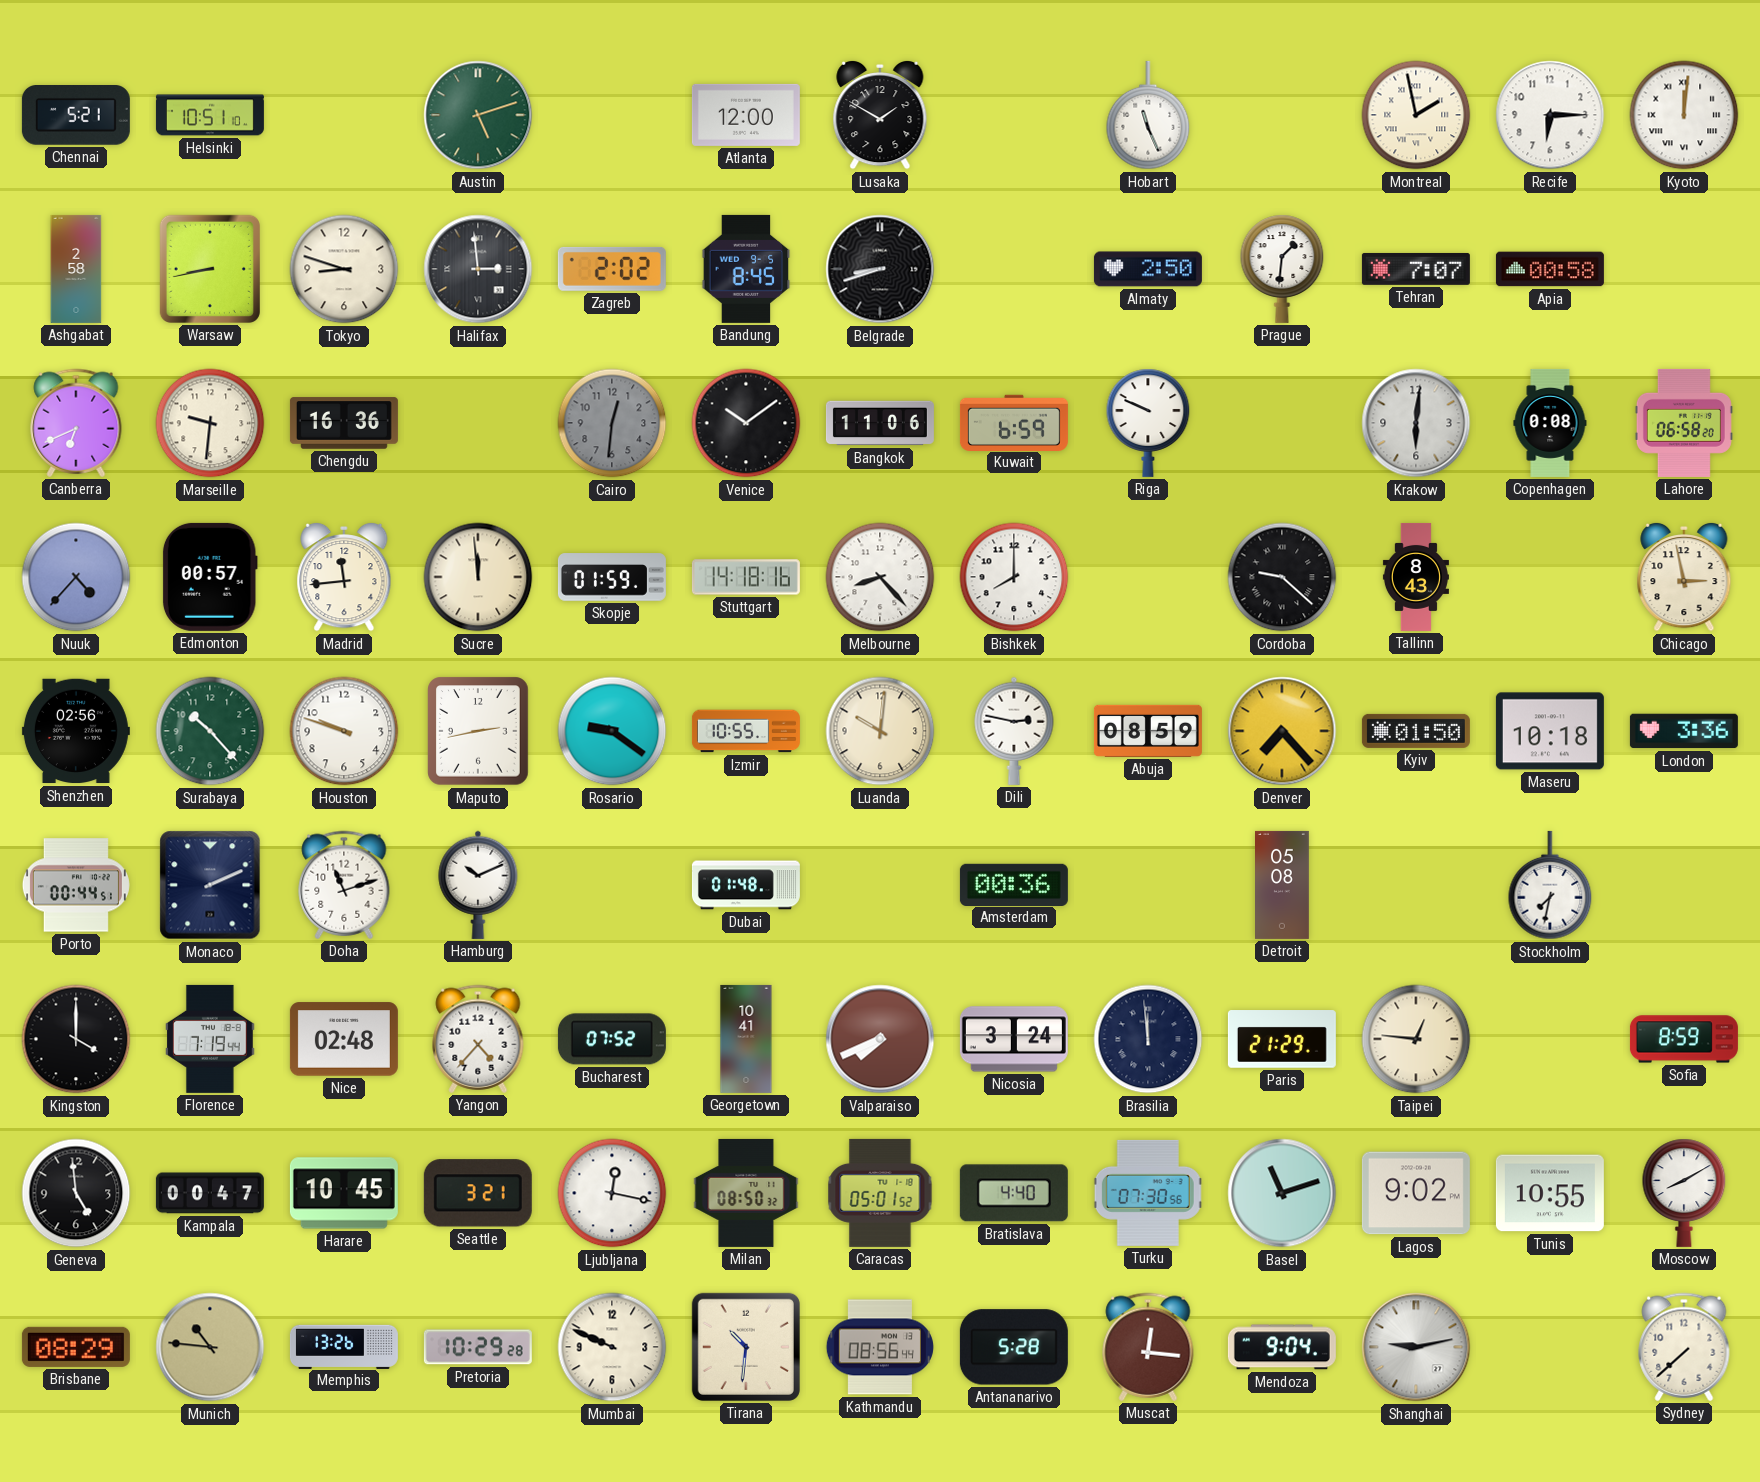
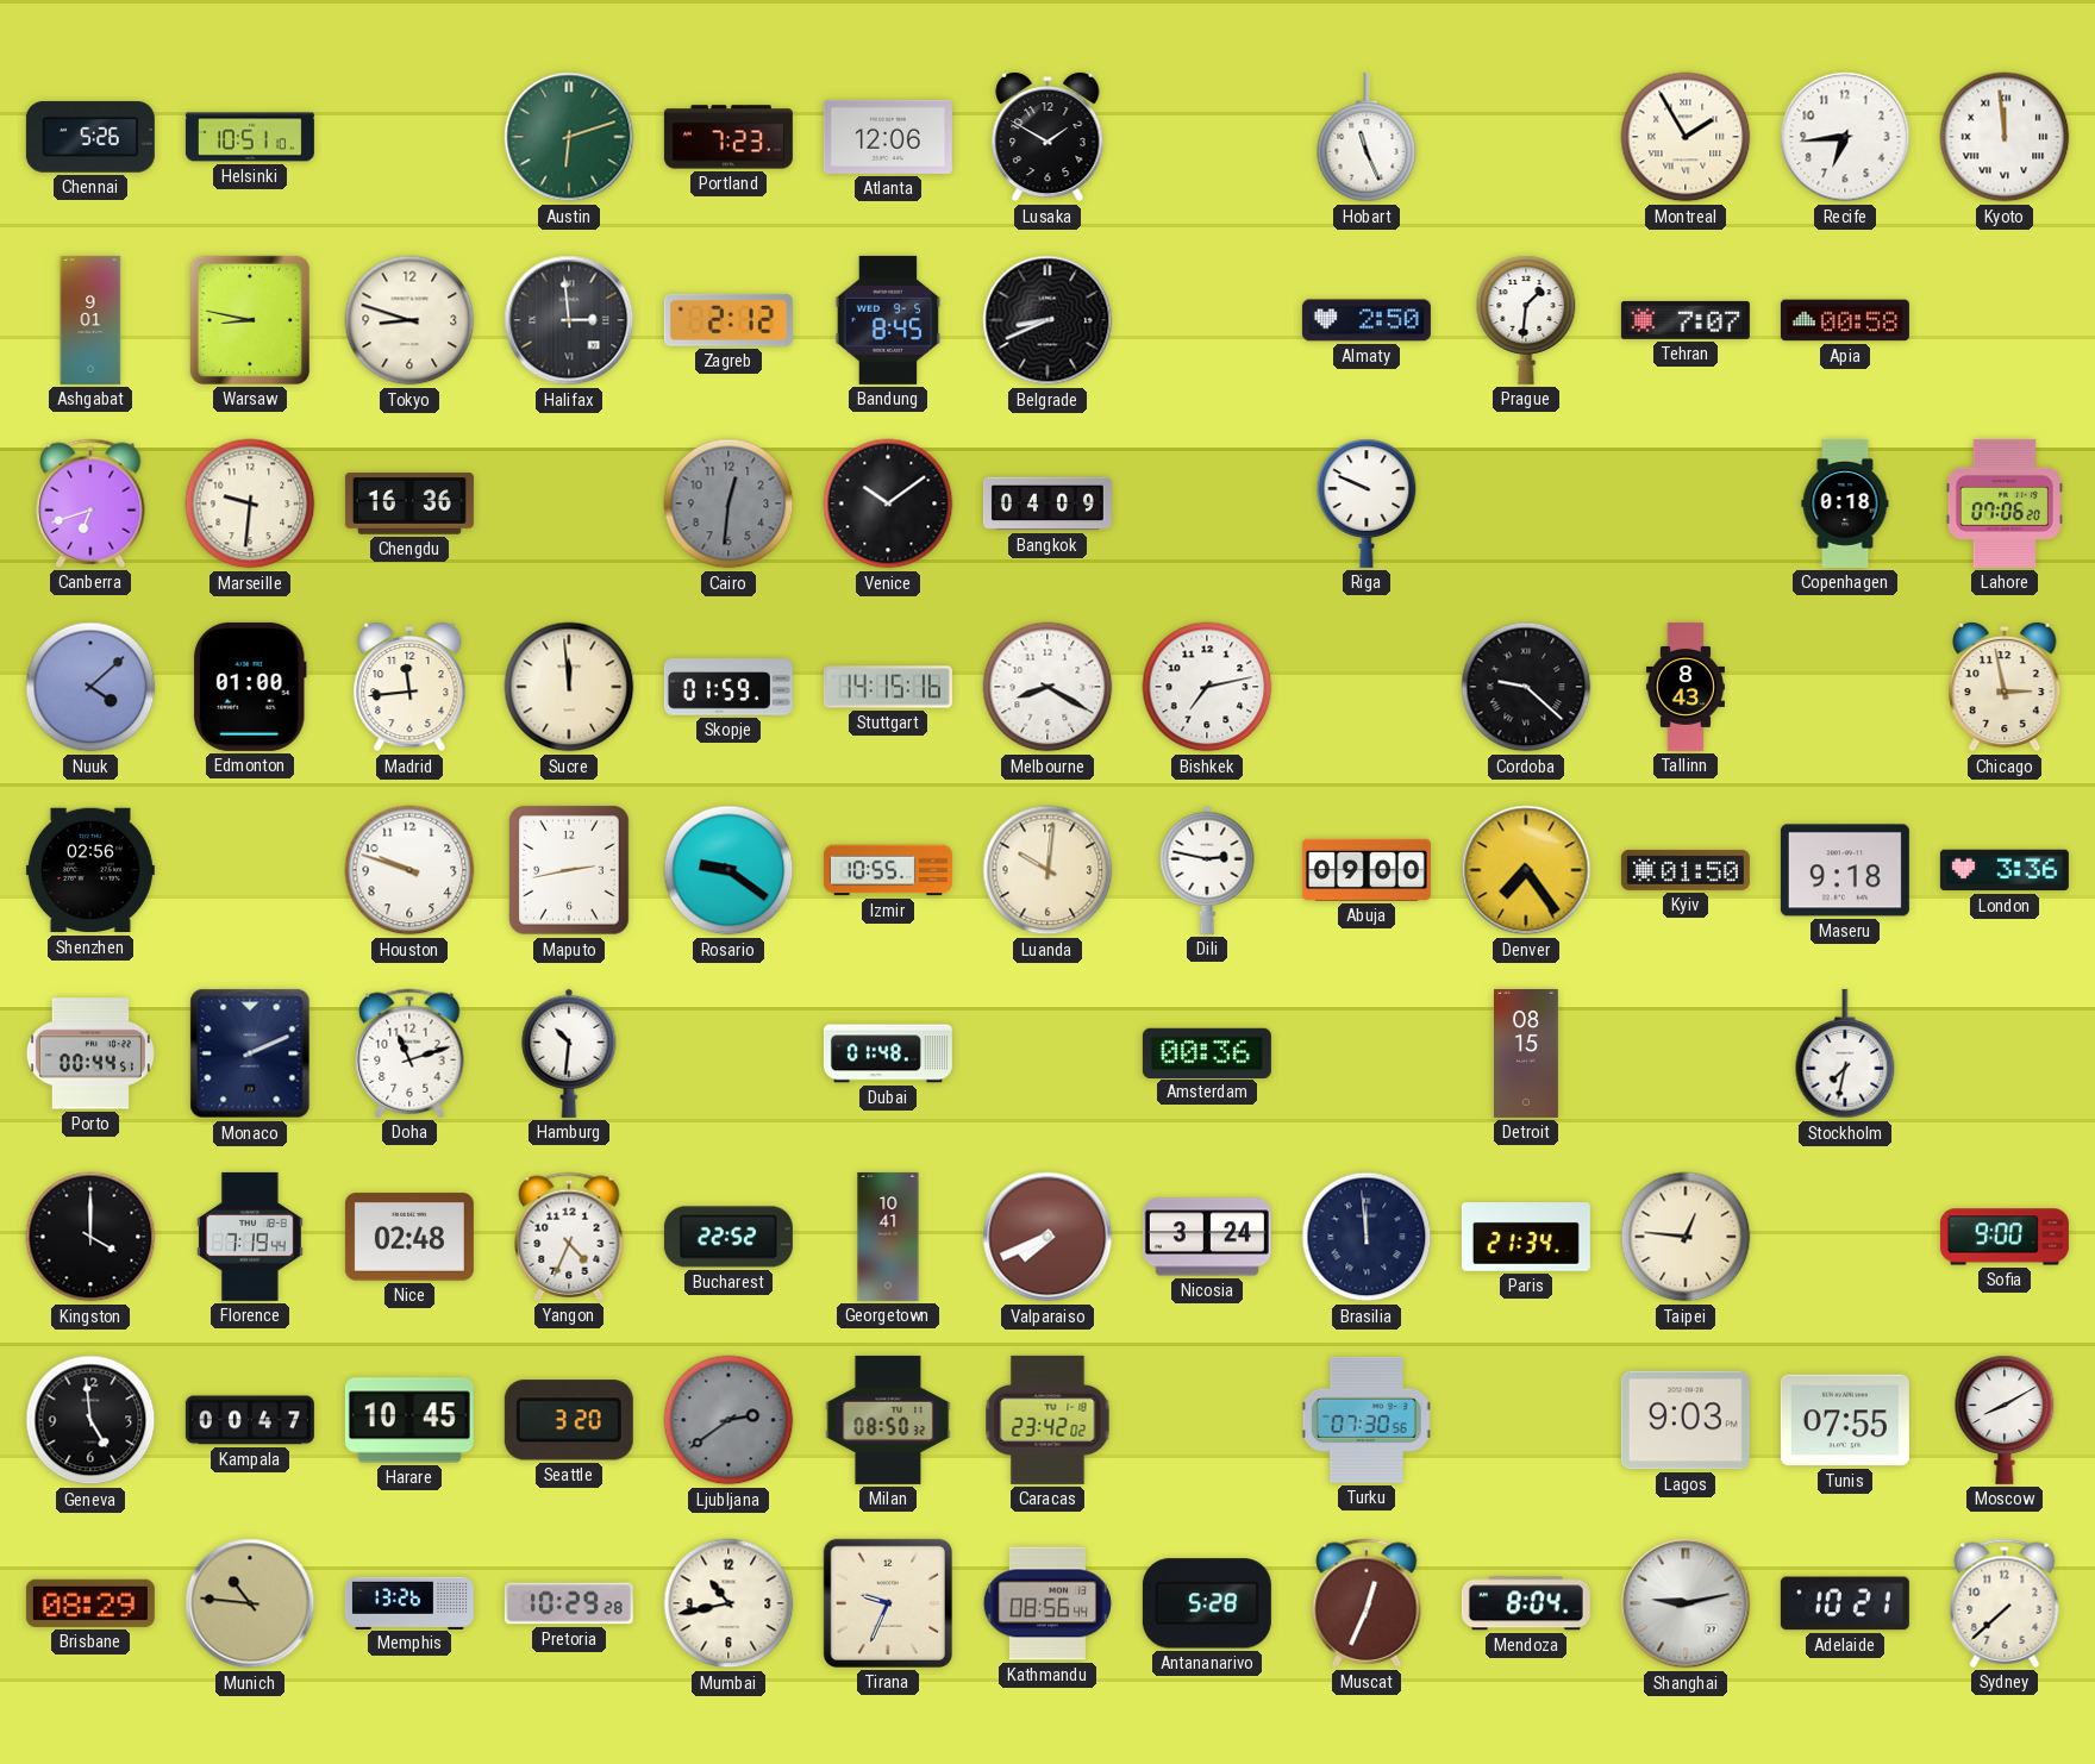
Chennai: 5:21 -> 5:26 (90, 138)
Austin: 5:12 -> 6:12 (569, 137)
Portland: none -> 7:23 (728, 137)
Atlanta: 12:00 -> 12:06 (888, 137)
Montreal: 1:58 -> 1:55 (1686, 137)
Recife: 6:15 -> 6:44 (1845, 137)
Kyoto: 12:01 -> 11:59 (2005, 137)
Ashgabat: 2:58 -> 9:01 (90, 320)
Warsaw: 8:43 -> 8:47 (250, 320)
Zagreb: 2:02 -> 2:12 (728, 320)
Belgrade: 8:42 -> 8:41 (1047, 320)
Canberra: 6:41 -> 6:42 (90, 503)
Bangkok: 11:06 -> 04:09 (1047, 503)
Kuwait: 6:59 -> none (1014, 422)
Krakow: 6:01 -> none (1416, 423)
Copenhagen: 0:08 -> 0:18 (1845, 503)
Lahore: 06:58 -> 07:06 (2005, 503)
Nuuk: 4:37 -> 4:08 (90, 687)
Edmonton: 00:57 -> 01:00 (250, 687)
Stuttgart: 14:18 -> 14:15 (888, 687)
Melbourne: 8:23 -> 8:20 (1047, 687)
Bishkek: 8:00 -> 7:13 (1207, 687)
Surabaya: 10:23 -> none (210, 731)
Abuja: 08:59 -> 09:00 (1367, 870)
Denver: 7:23 -> 7:24 (1526, 870)
Maseru: 10:18 -> 9:18 (1845, 870)
Hamburg: 10:11 -> 10:31 (569, 1053)
Detroit: 05:08 -> 08:15 (1526, 1053)
Yangon: 4:37 -> 4:34 (569, 1237)
Bucharest: 07:52 -> 22:52 (728, 1237)
Paris: 21:29 -> 21:34 (1526, 1237)
Sofia: 8:59 -> 9:00 (2005, 1237)
Seattle: 3:21 -> 3:20 (569, 1420)
Ljubljana: 12:17 -> 2:39 (728, 1420)
Ljubljana dial: white -> grey (728, 1420)
Caracas: 05:01 -> 23:42 (1047, 1420)
Bratislava: 4:40 -> none (1014, 1193)
Basel: 11:12 -> none (1282, 1193)
Lagos: 9:02 -> 9:03 (1686, 1420)
Tunis: 10:55 -> 07:55 (1845, 1420)
Mumbai: 9:49 -> 10:43 (728, 1603)
Tirana: 10:31 -> 9:34 (888, 1603)
Muscat: 12:16 -> 12:34 (1367, 1603)
Mendoza: 9:04 -> 8:04 (1526, 1603)
Adelaide: none -> 10:21 (1845, 1603)
